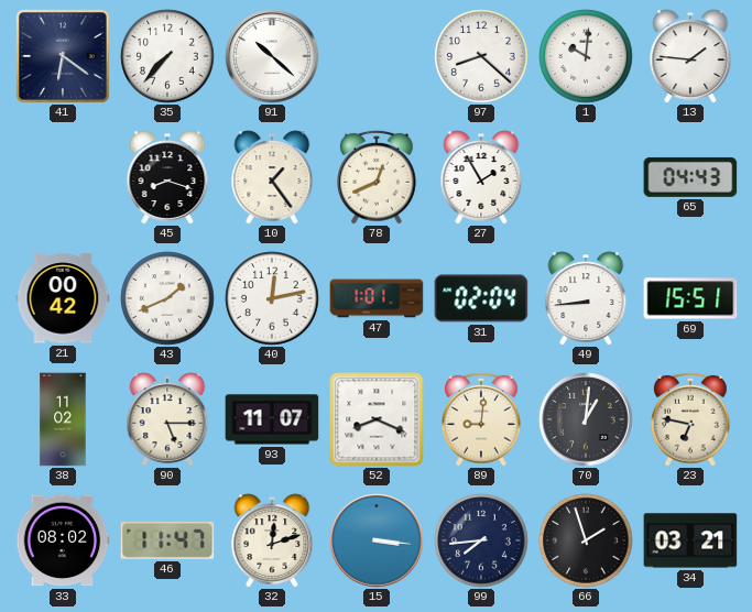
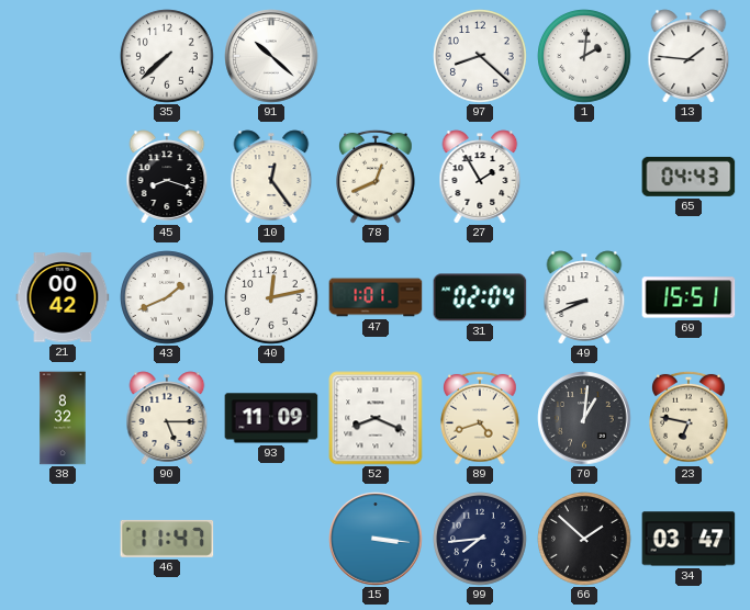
41: 6:21 -> none (64, 57)
35: 7:37 -> 7:38 (167, 56)
1: 10:01 -> 2:01 (584, 56)
10: 1:24 -> 12:24 (271, 177)
49: 8:44 -> 8:41 (584, 297)
38: 11:02 -> 8:32 (63, 418)
93: 11:07 -> 11:09 (271, 418)
89: 9:01 -> 4:42 (480, 418)
33: 08:02 -> none (63, 540)
32: 12:12 -> none (272, 540)
66: 1:57 -> 1:52 (584, 539)
34: 03:21 -> 03:47 (689, 539)
